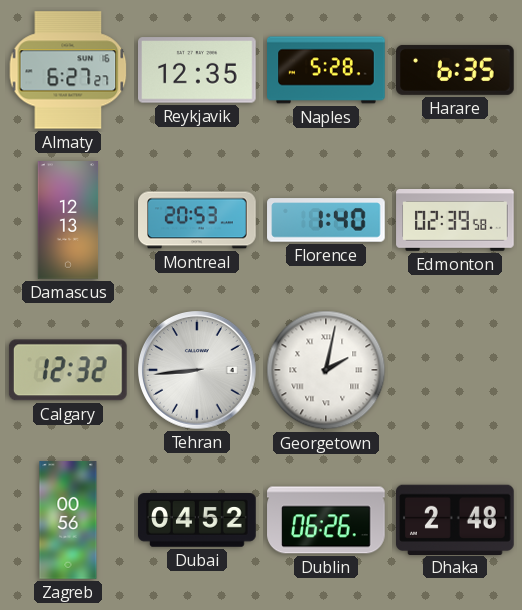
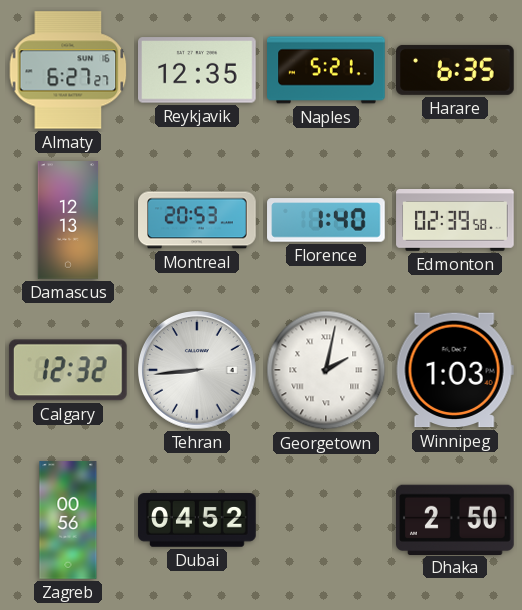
Naples: 5:28 -> 5:21 (326, 70)
Winnipeg: none -> 1:03 (455, 370)
Dublin: 06:26 -> none (326, 520)
Dhaka: 2:48 -> 2:50 (456, 519)
